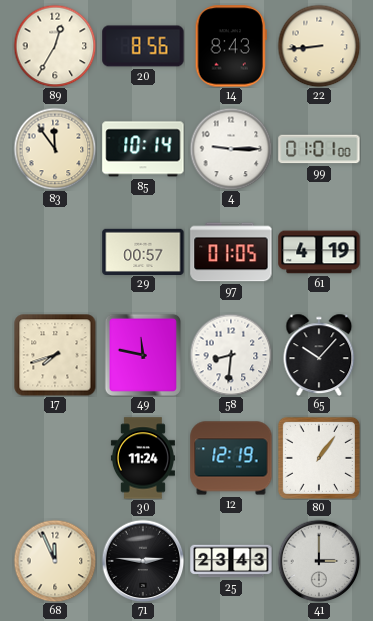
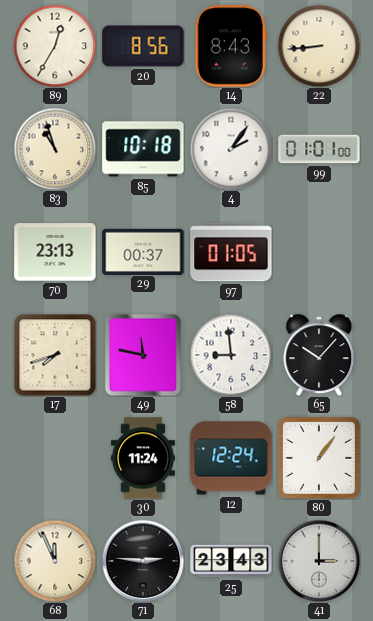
83: 11:54 -> 10:57 (55, 149)
85: 10:14 -> 10:18 (143, 149)
4: 9:15 -> 2:06 (231, 149)
70: none -> 23:13 (55, 252)
29: 00:57 -> 00:37 (143, 251)
61: 4:19 -> none (319, 252)
58: 8:31 -> 8:59 (231, 355)
12: 12:19 -> 12:24 (231, 458)
